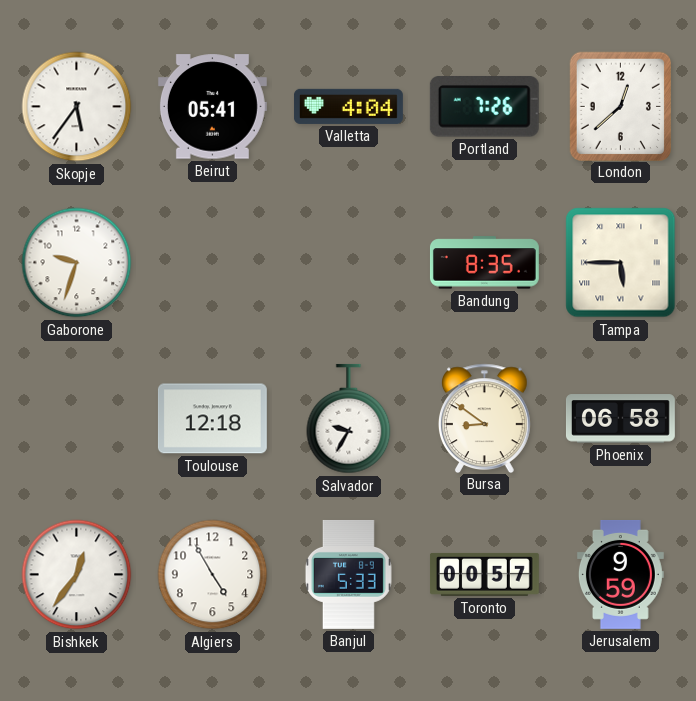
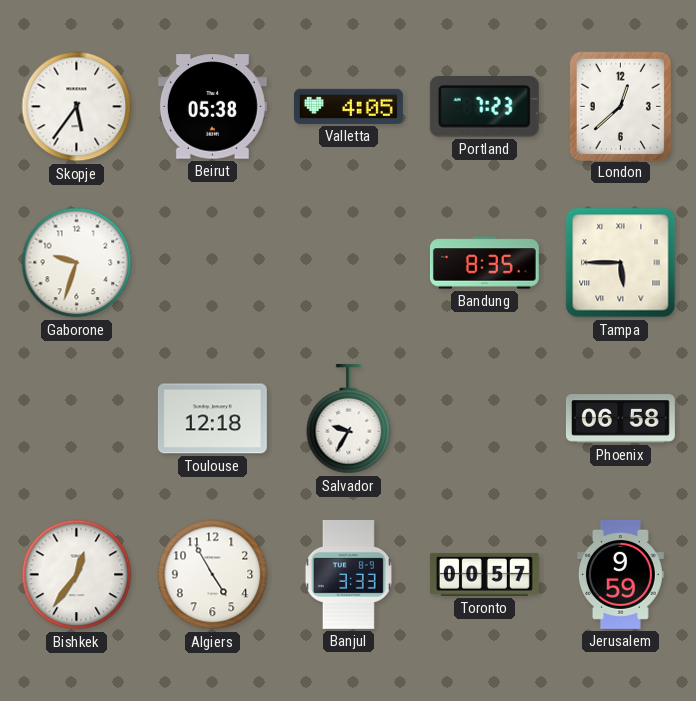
Beirut: 05:41 -> 05:38 (212, 107)
Valletta: 4:04 -> 4:05 (348, 106)
Portland: 7:26 -> 7:23 (484, 107)
Bursa: 8:51 -> none (484, 418)
Banjul: 5:33 -> 3:33 (348, 574)
